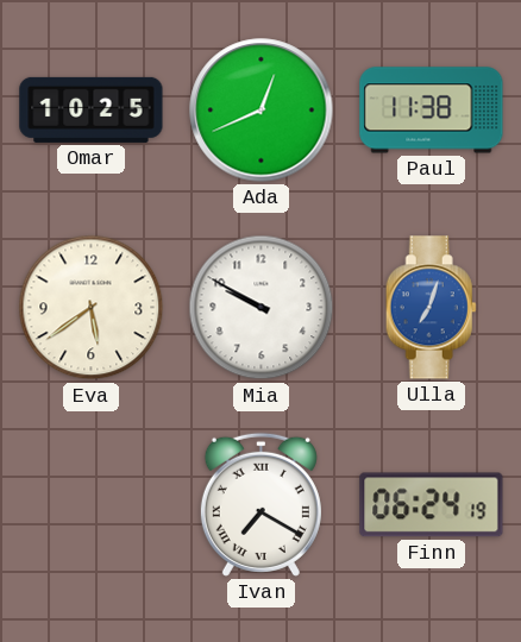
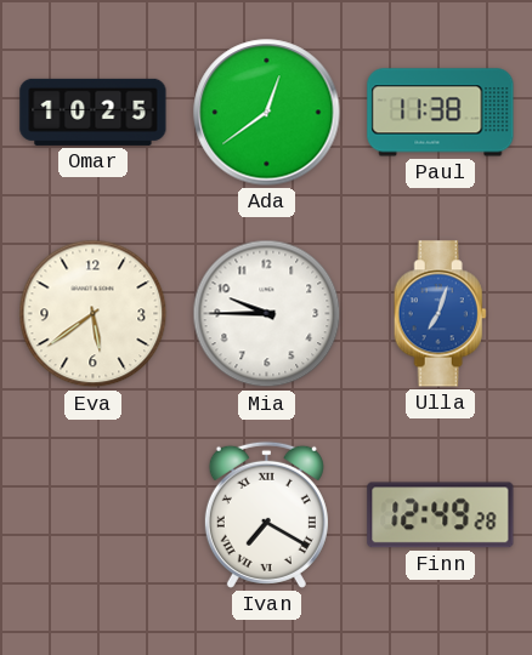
Ada: 12:41 -> 12:39 (267, 113)
Mia: 9:50 -> 9:45 (267, 314)
Finn: 06:24 -> 12:49 (441, 516)
